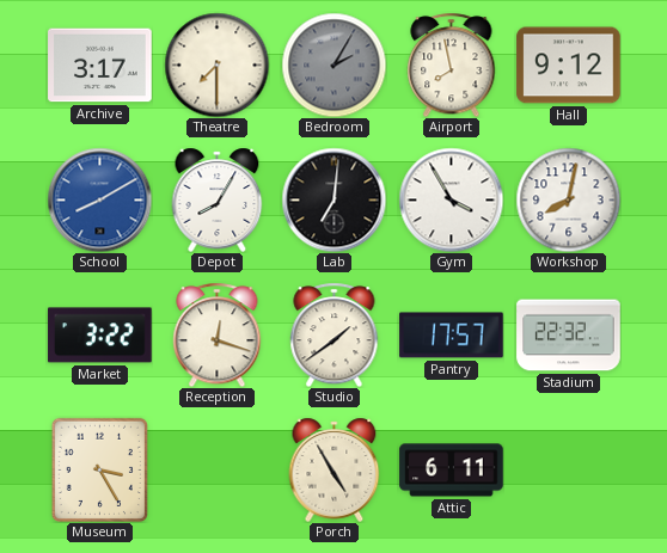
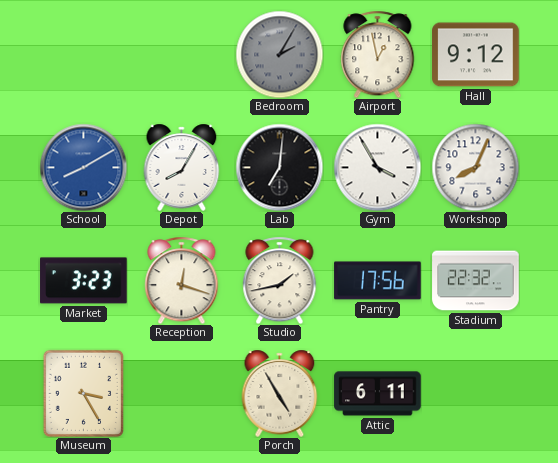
Archive: 3:17 -> none (100, 66)
Theatre: 7:30 -> none (216, 64)
Airport: 7:58 -> 12:58 (378, 54)
Workshop: 8:02 -> 8:04 (475, 167)
Market: 3:22 -> 3:23 (84, 281)
Studio: 1:39 -> 1:43 (280, 280)
Pantry: 17:57 -> 17:56 (378, 281)
